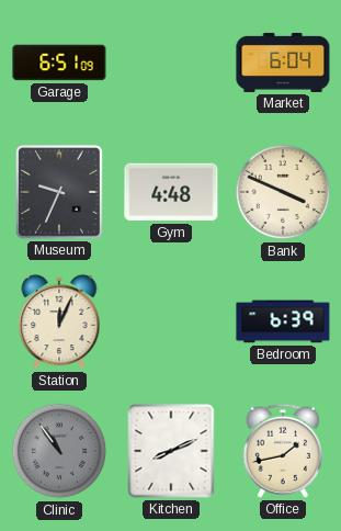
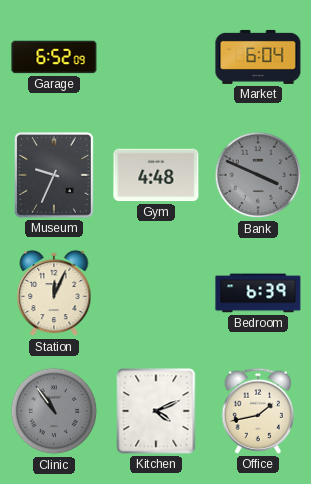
Garage: 6:51 -> 6:52 (54, 57)
Bank dial: cream -> grey (258, 175)
Kitchen: 8:11 -> 4:11 (156, 411)
